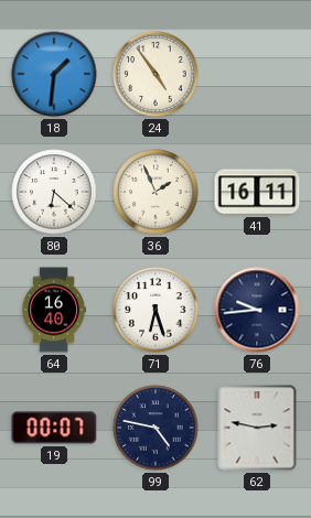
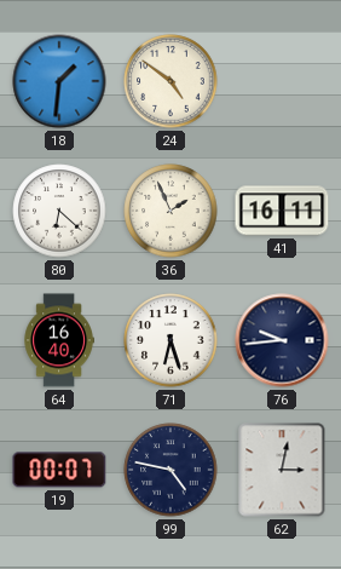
24: 4:54 -> 4:51 (170, 81)
62: 2:47 -> 3:02 (282, 470)
